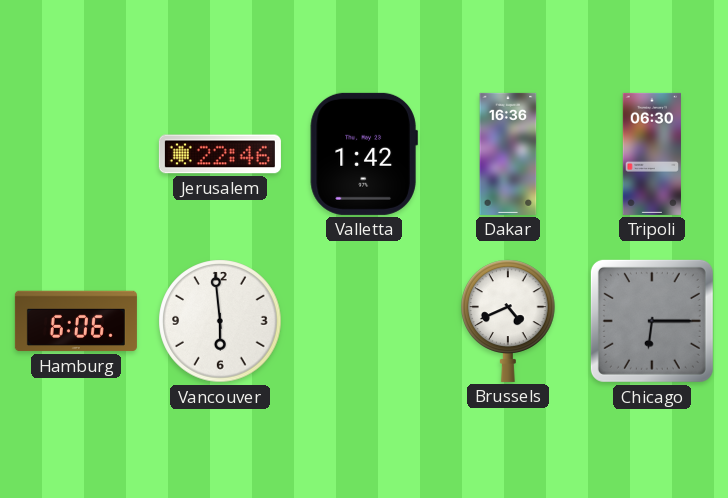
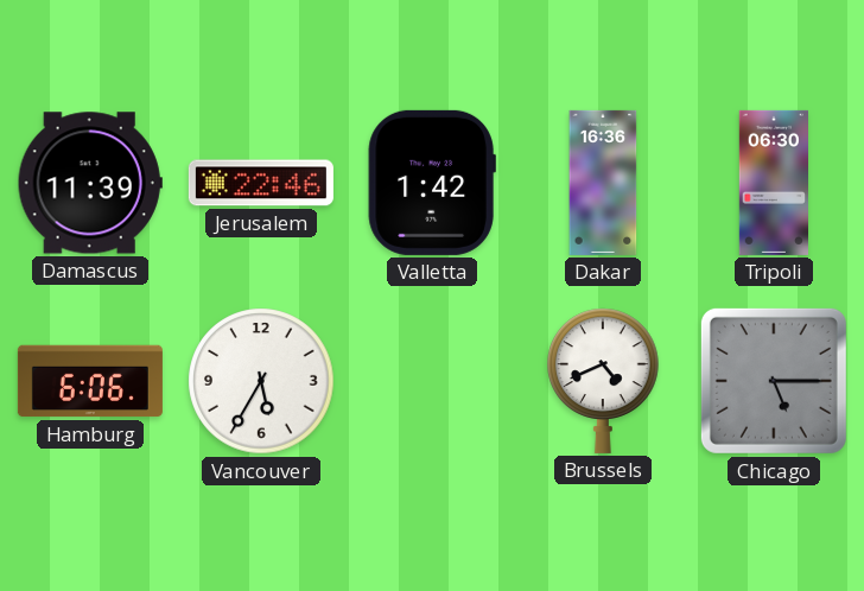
Damascus: none -> 11:39 (90, 183)
Vancouver: 5:59 -> 5:35 (261, 381)
Chicago: 6:15 -> 5:15 (774, 381)
